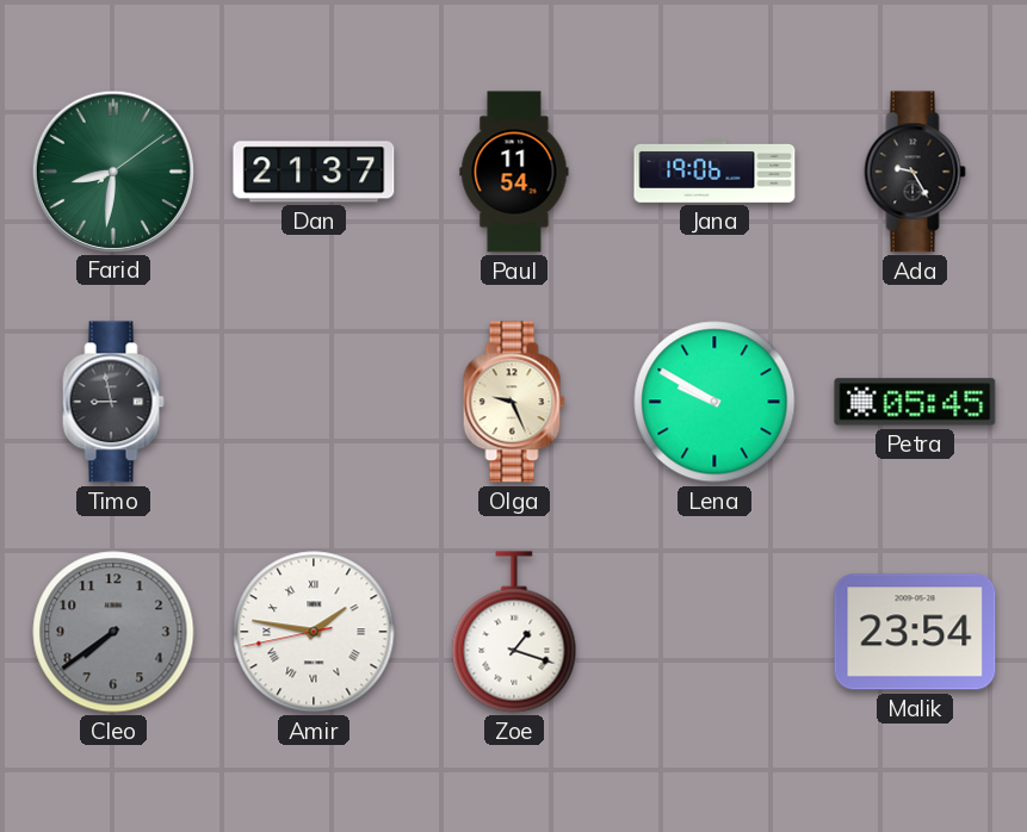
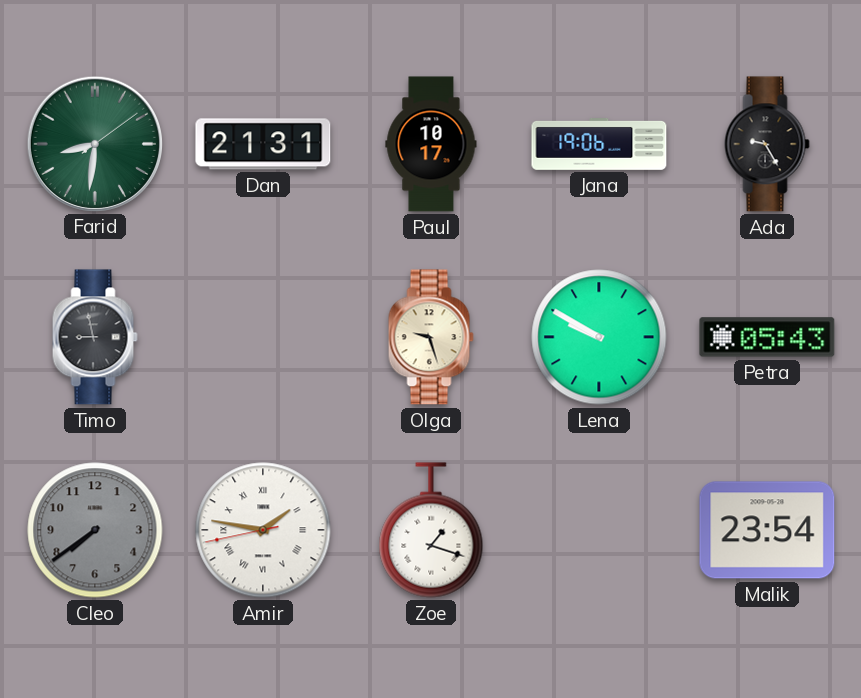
Dan: 21:37 -> 21:31 (263, 144)
Paul: 11:54 -> 10:17 (431, 144)
Olga: 9:26 -> 9:27 (431, 337)
Petra: 05:45 -> 05:43 (767, 337)
